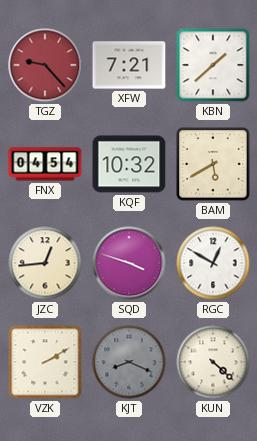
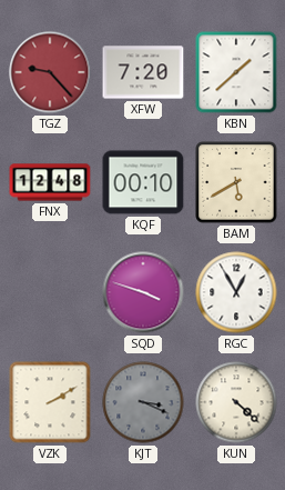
XFW: 7:21 -> 7:20 (143, 72)
FNX: 04:54 -> 12:48 (50, 182)
KQF: 10:32 -> 00:10 (143, 182)
JZC: 12:44 -> none (45, 263)
RGC: 12:50 -> 12:55 (236, 292)
KJT: 8:19 -> 3:19 (143, 402)
